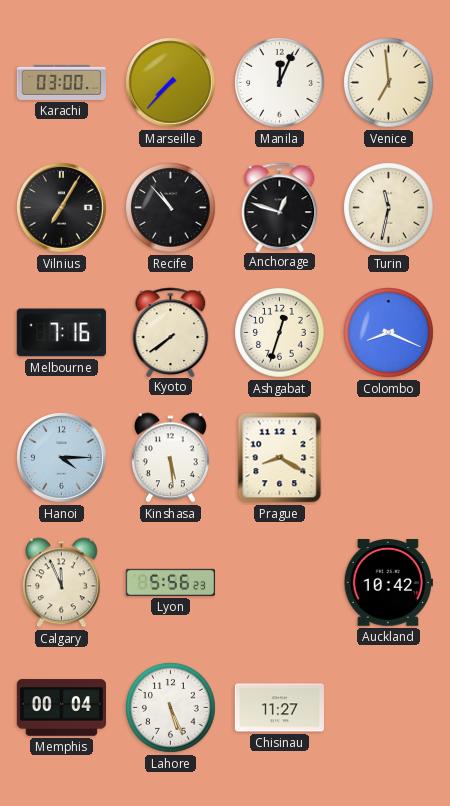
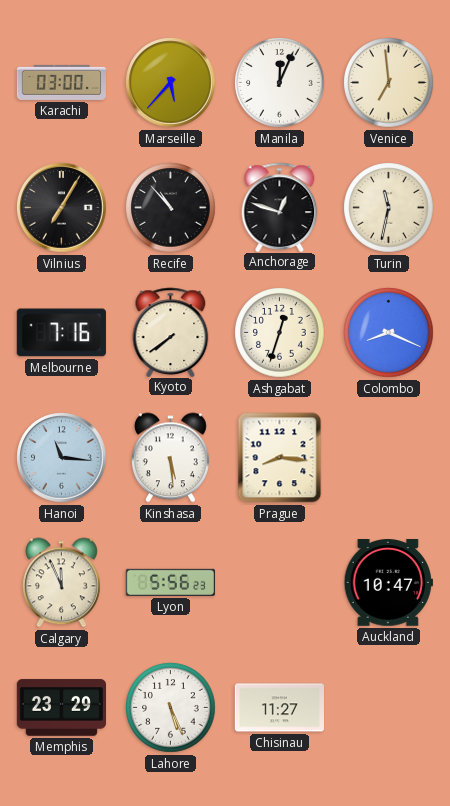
Marseille: 7:37 -> 5:37 (171, 83)
Hanoi: 4:15 -> 11:16 (62, 458)
Prague: 8:20 -> 8:16 (280, 458)
Auckland: 10:42 -> 10:47 (388, 583)
Memphis: 00:04 -> 23:29 (61, 708)
